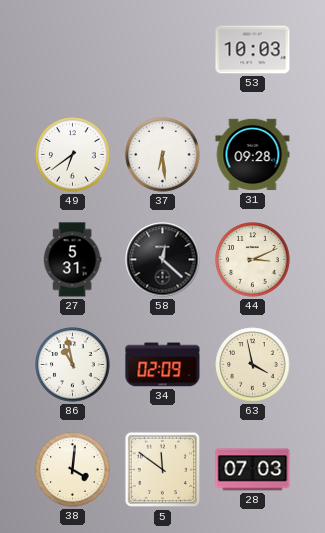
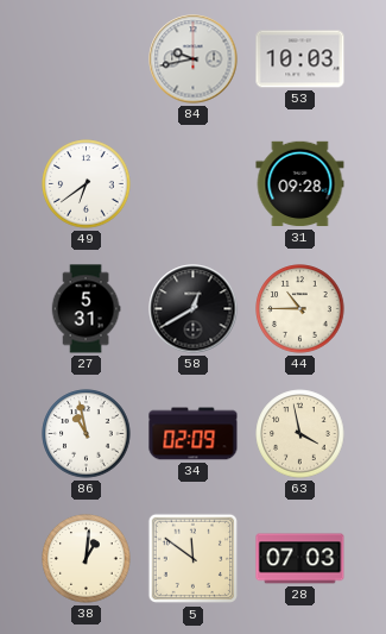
84: none -> 9:43 (194, 59)
37: 6:29 -> none (163, 155)
58: 12:22 -> 12:40 (194, 309)
44: 3:11 -> 10:45 (300, 309)
38: 4:01 -> 1:01 (87, 559)
